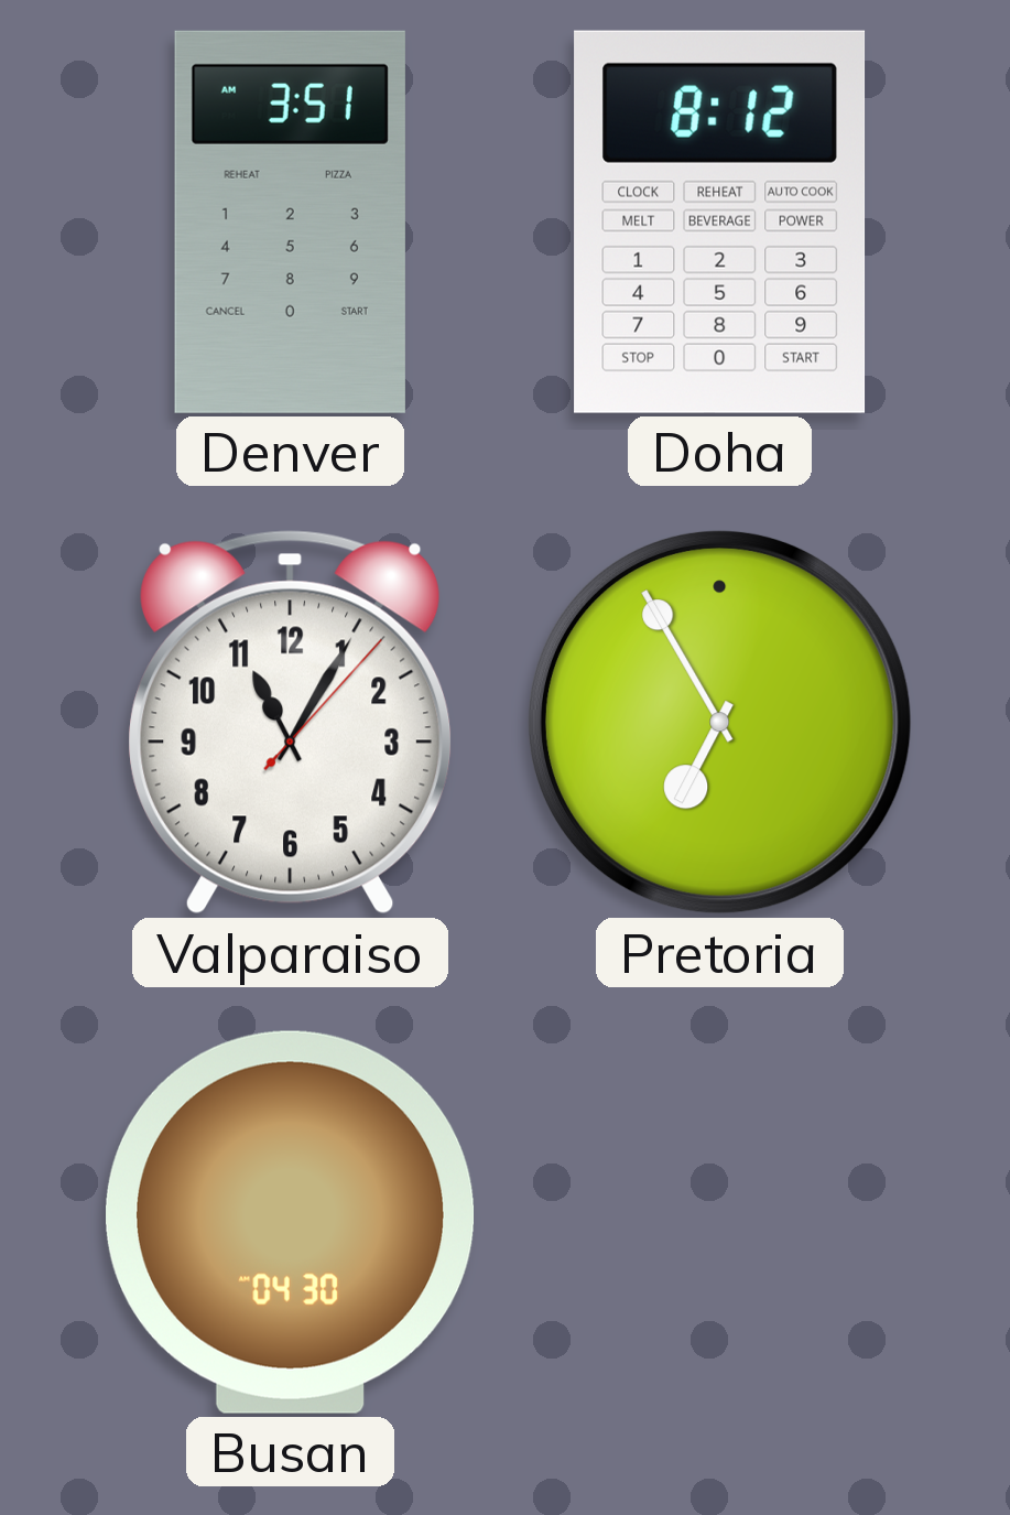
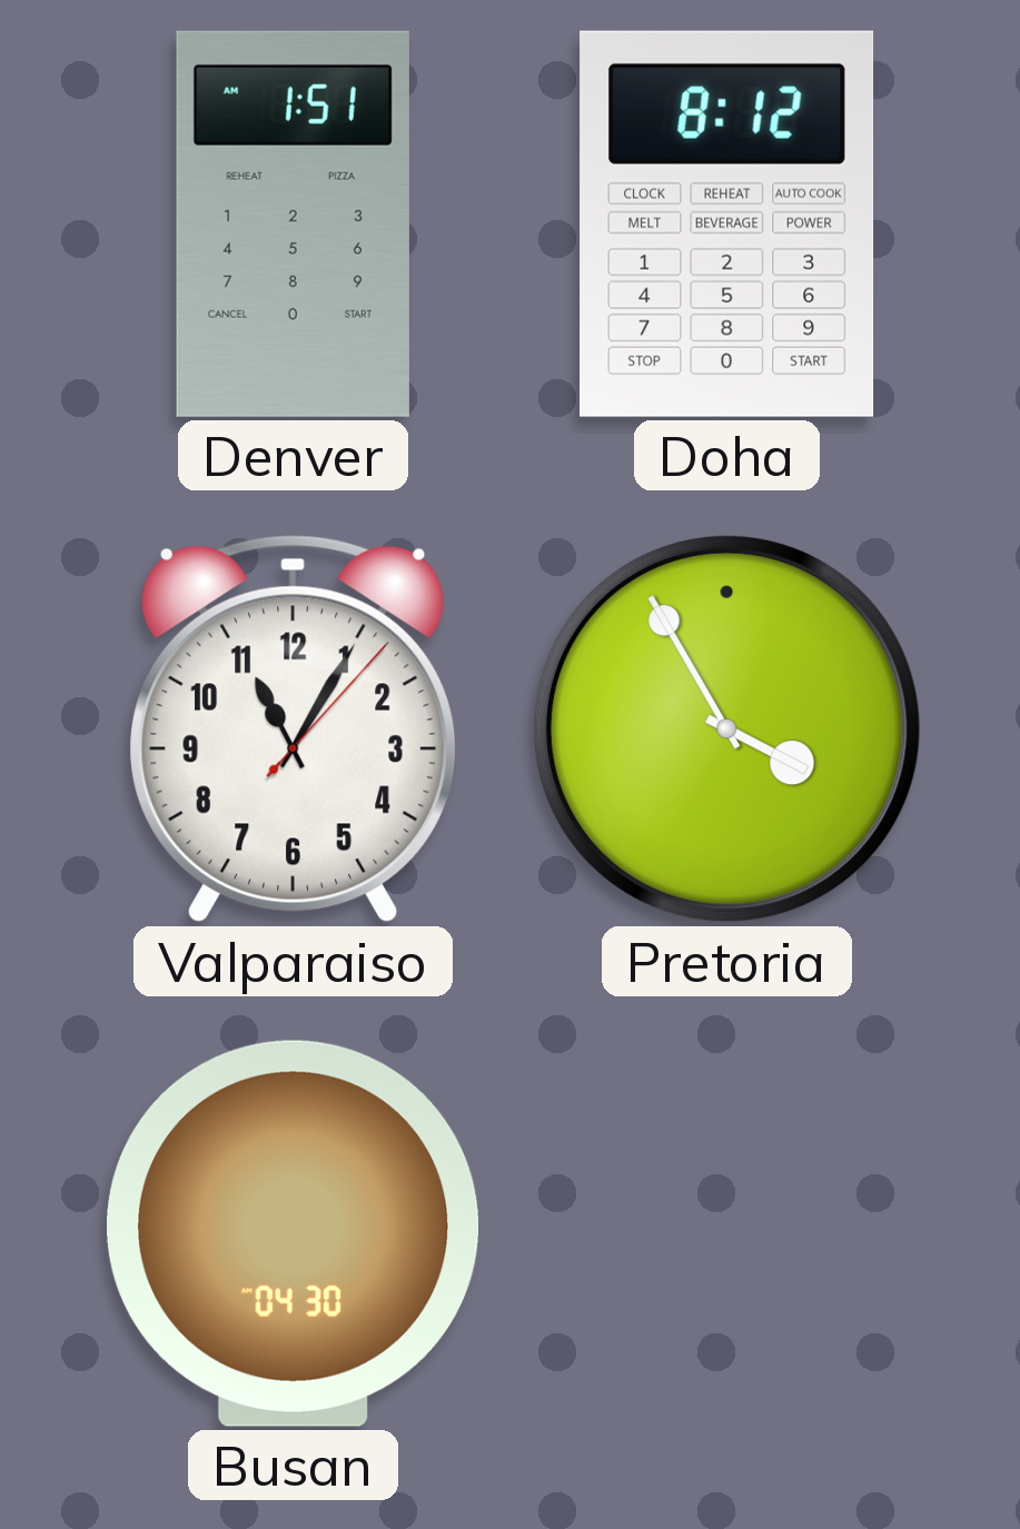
Denver: 3:51 -> 1:51 (293, 224)
Pretoria: 6:55 -> 3:55 (726, 728)
